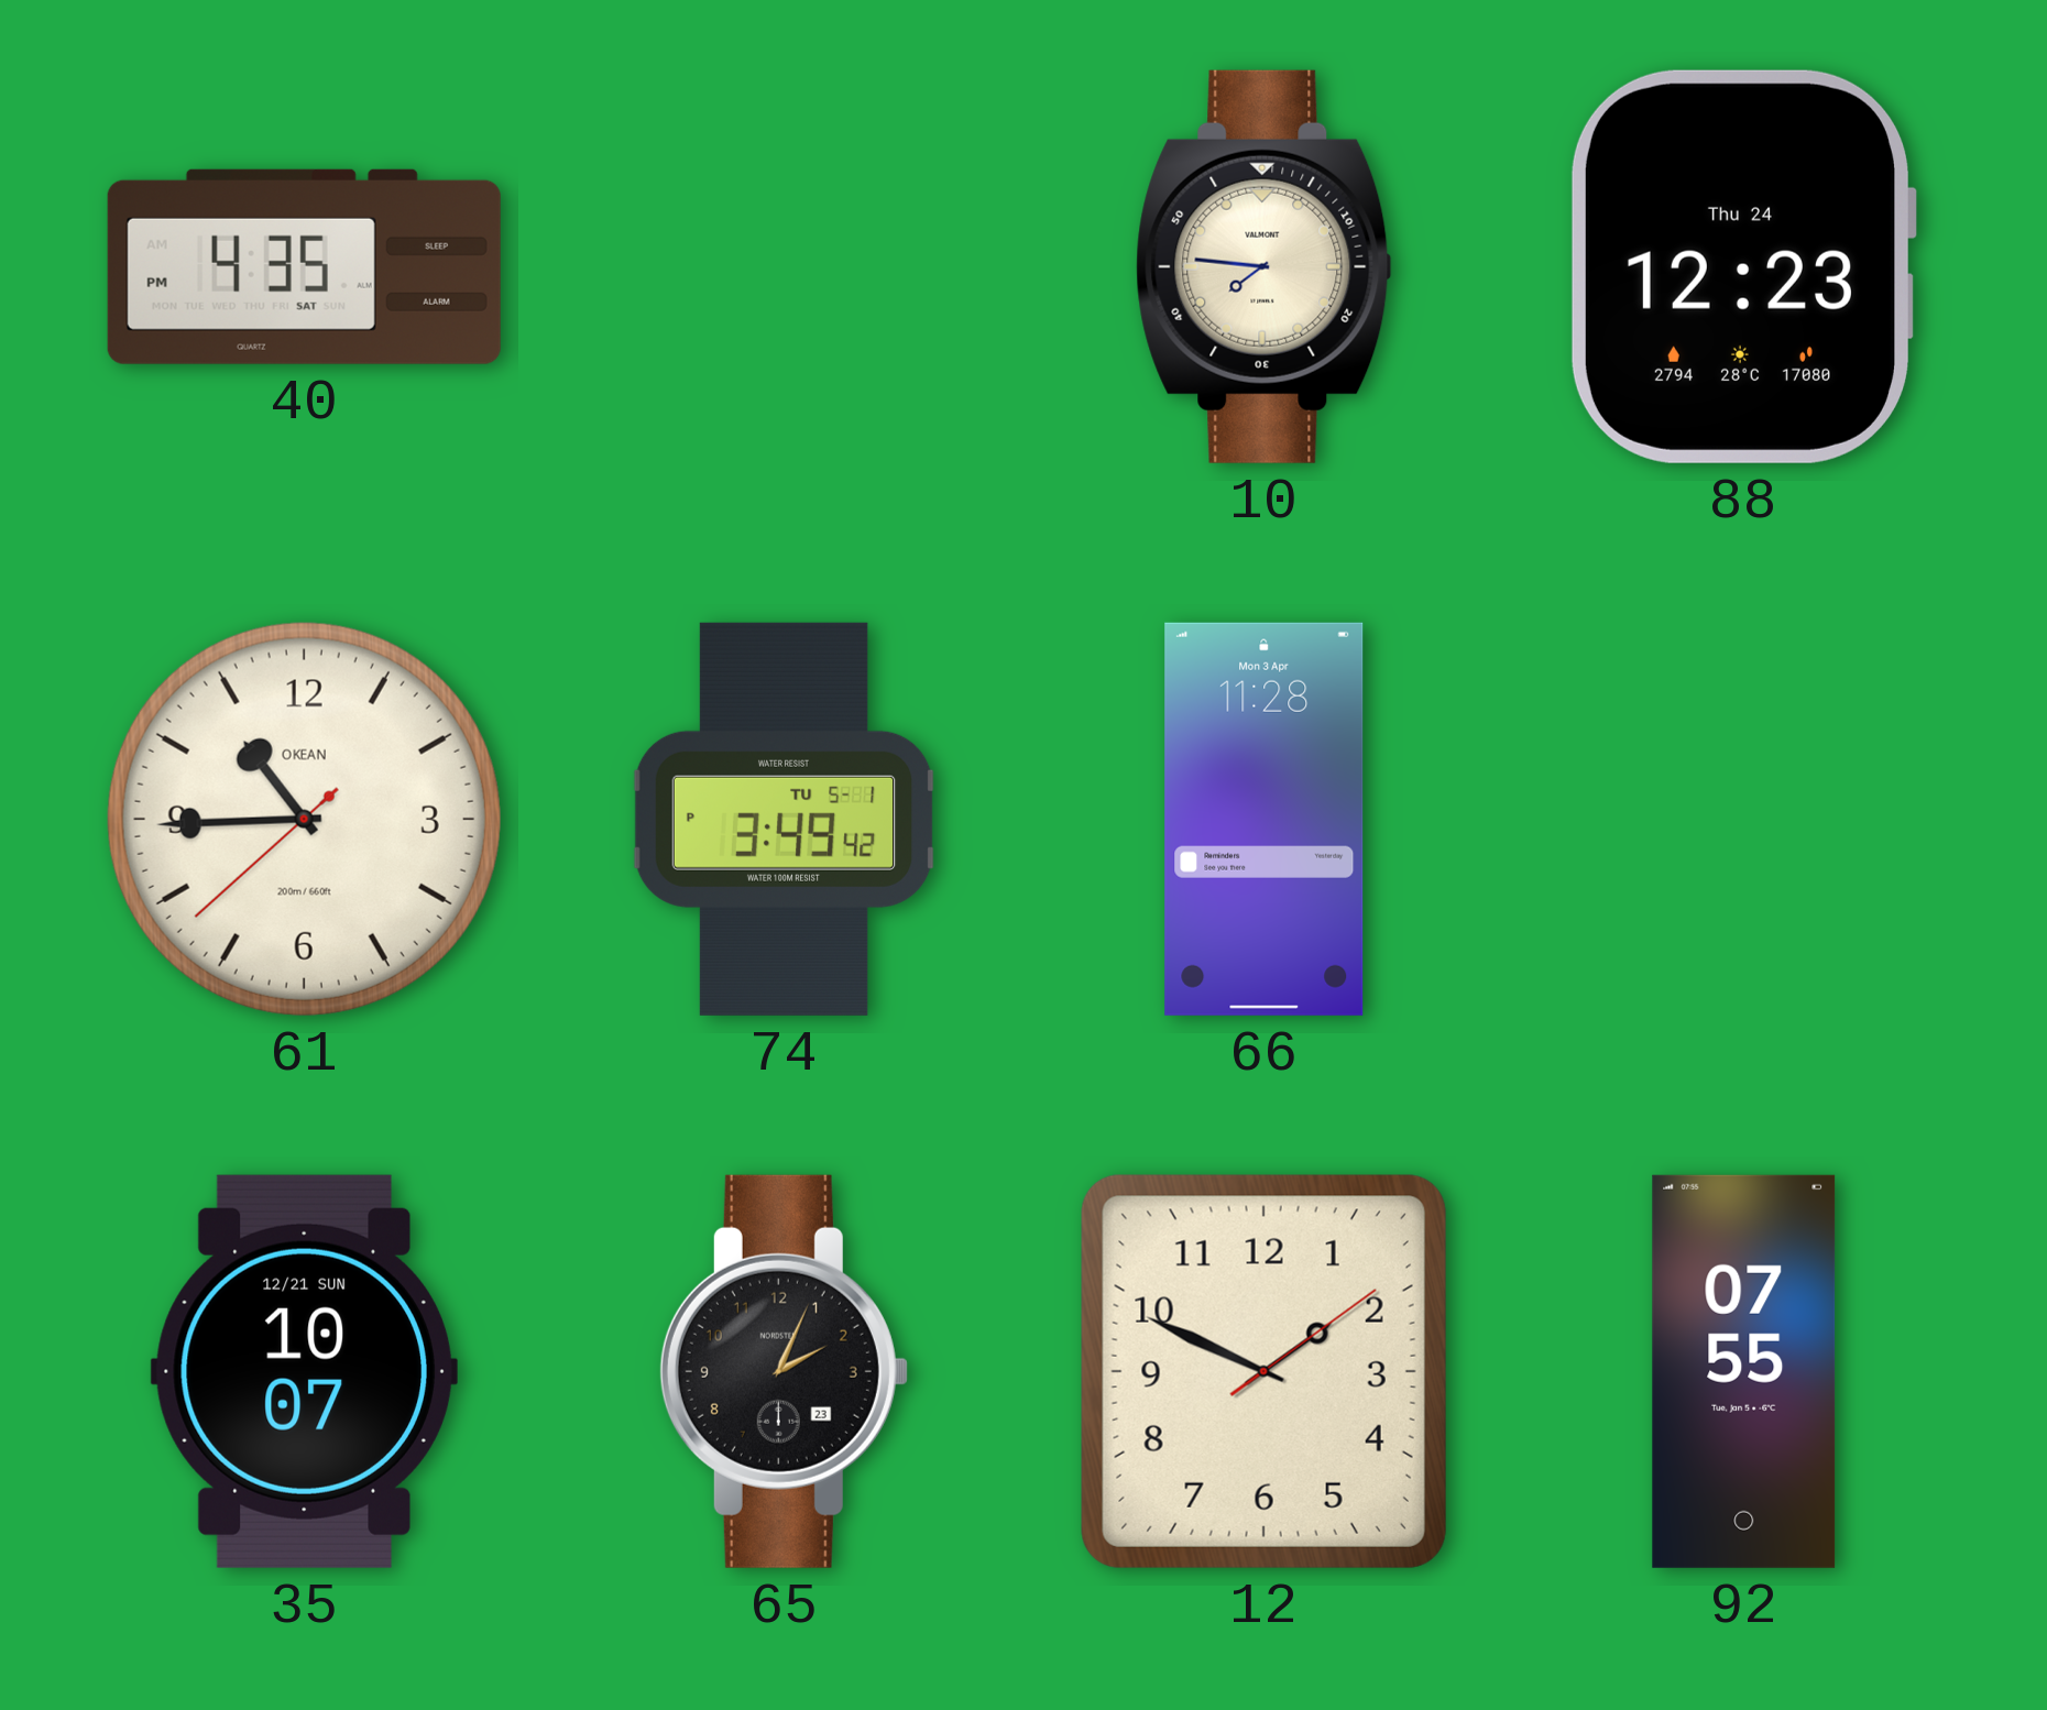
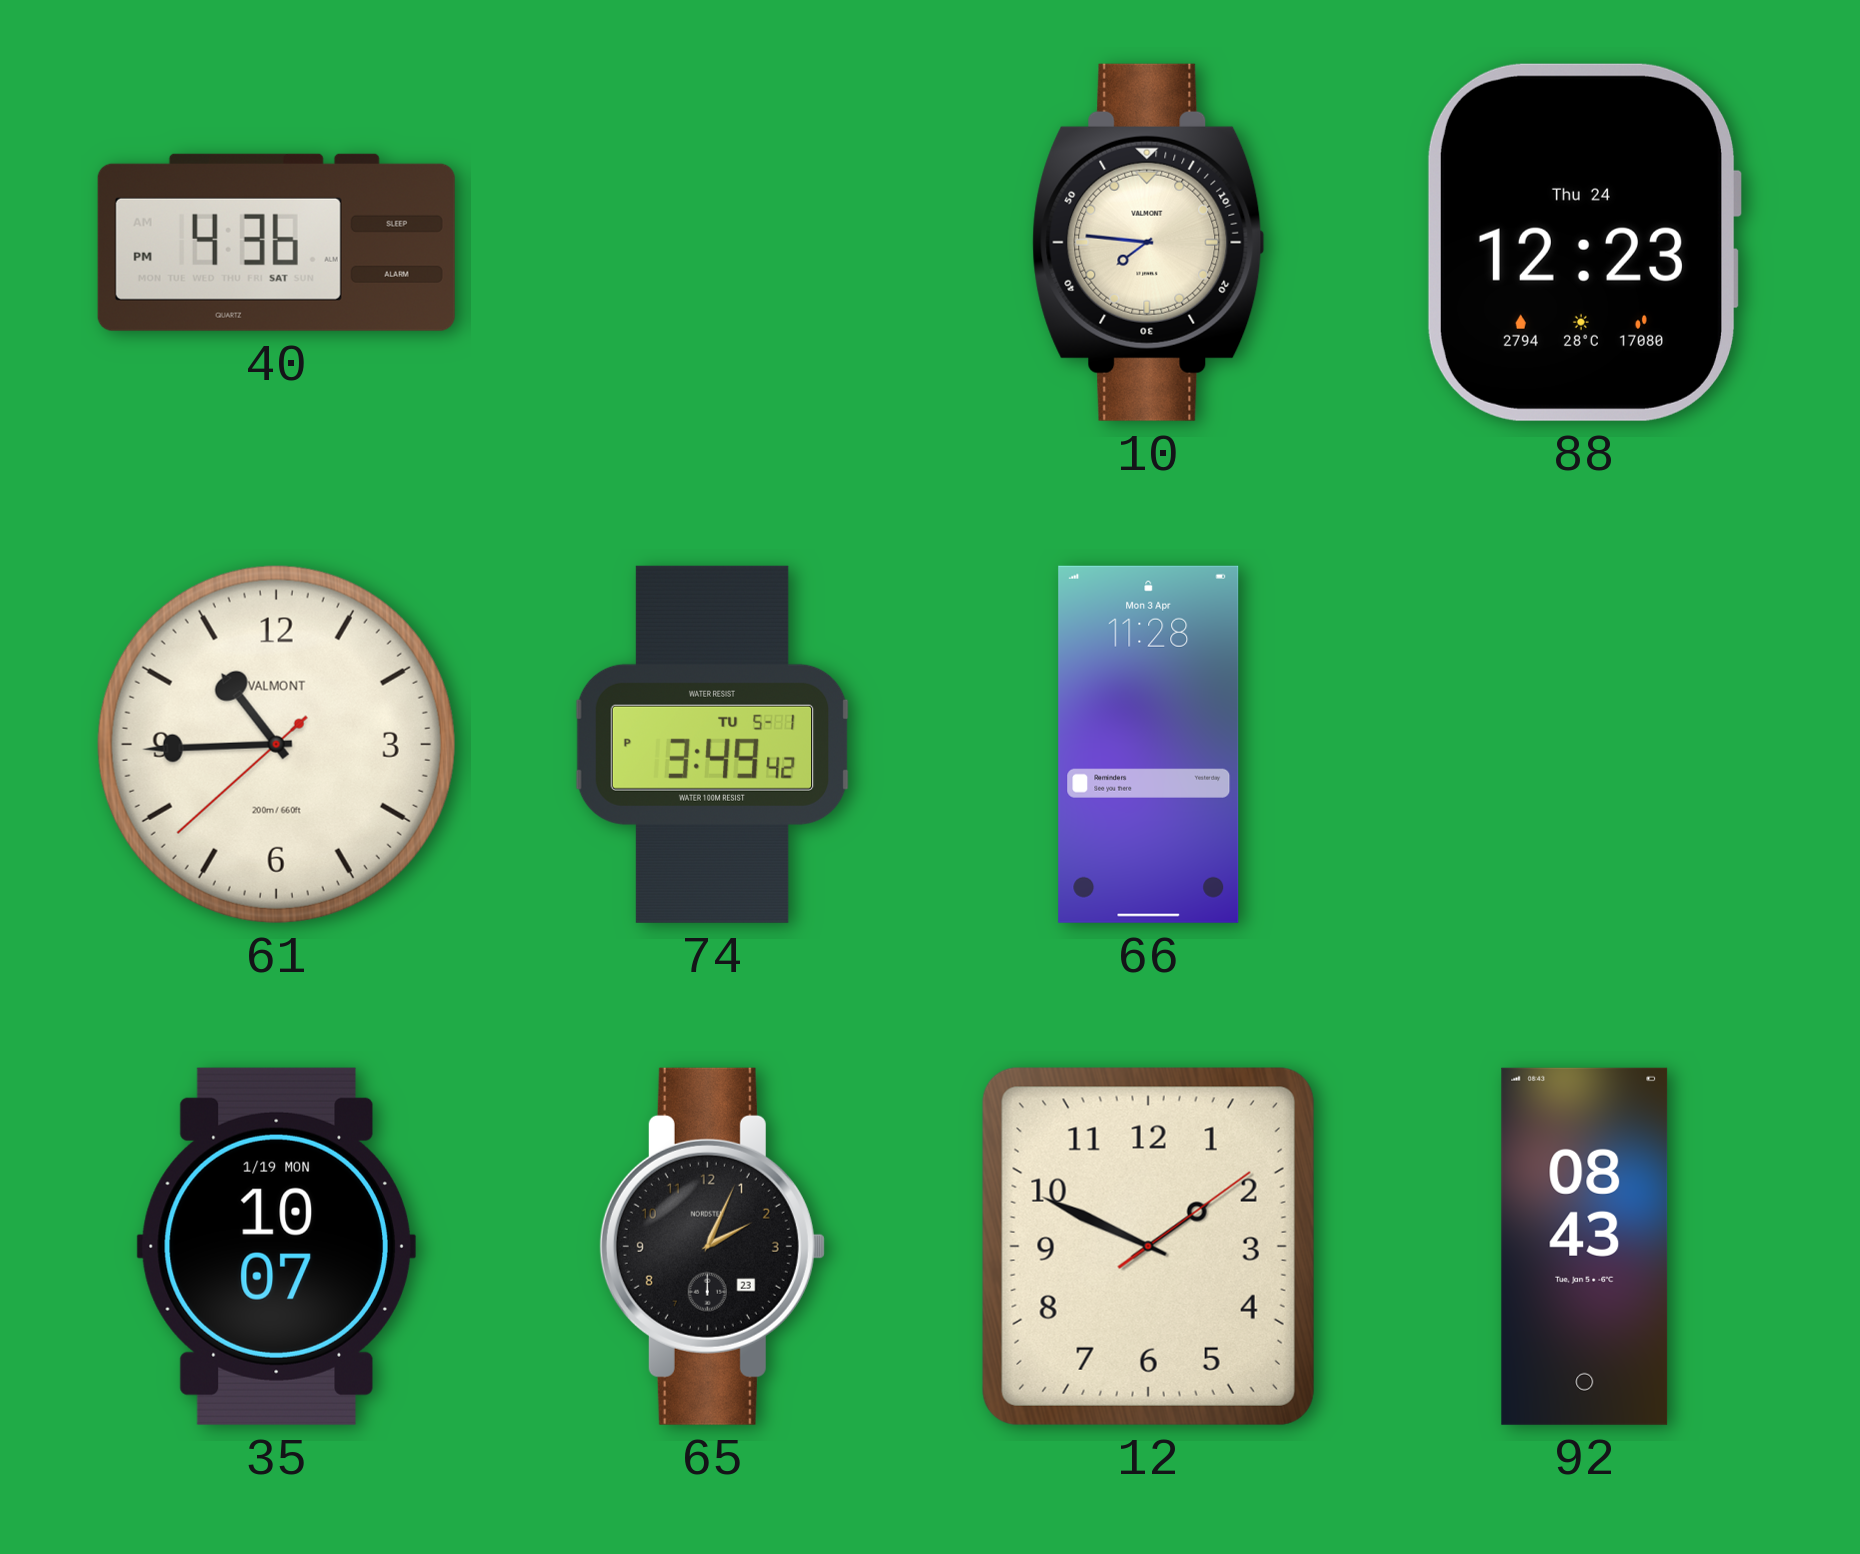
40: 4:35 -> 4:36 (276, 242)
61 brand: OKEAN -> VALMONT (276, 744)
35 date: 12/21 SUN -> 1/19 MON (276, 1246)
92: 07:55 -> 08:43 (1585, 1246)
